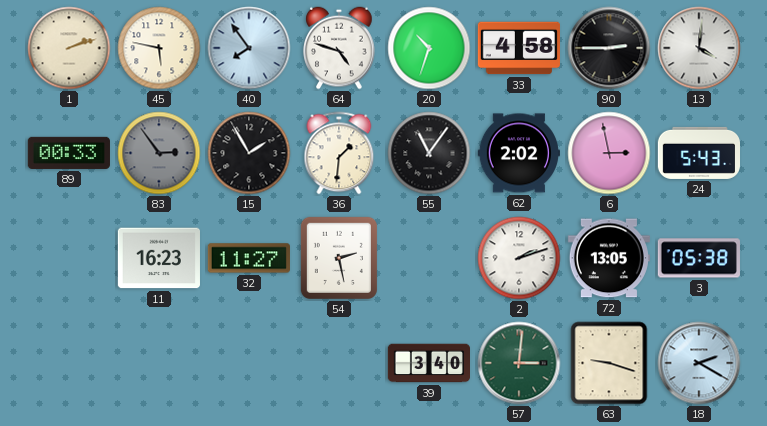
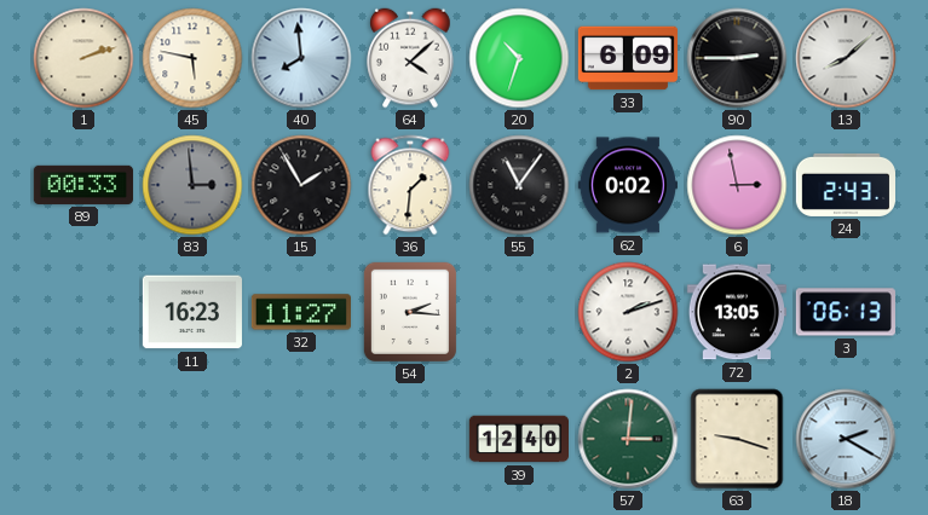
40: 7:54 -> 7:59 (301, 58)
64: 4:48 -> 4:08 (410, 58)
33: 4:58 -> 6:09 (628, 58)
13: 4:01 -> 8:08 (846, 58)
83: 2:54 -> 2:59 (192, 185)
62: 2:02 -> 0:02 (628, 185)
24: 5:43 -> 2:43 (845, 185)
54: 2:28 -> 2:16 (410, 312)
3: 05:38 -> 06:13 (846, 312)
39: 3:40 -> 12:40 (518, 439)
